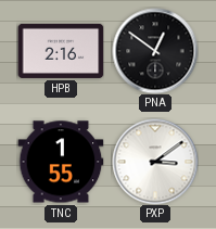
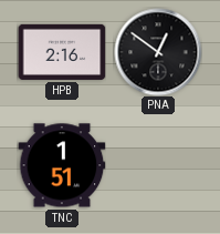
TNC: 1:55 -> 1:51 (62, 165)
PXP: 3:09 -> none (155, 162)
